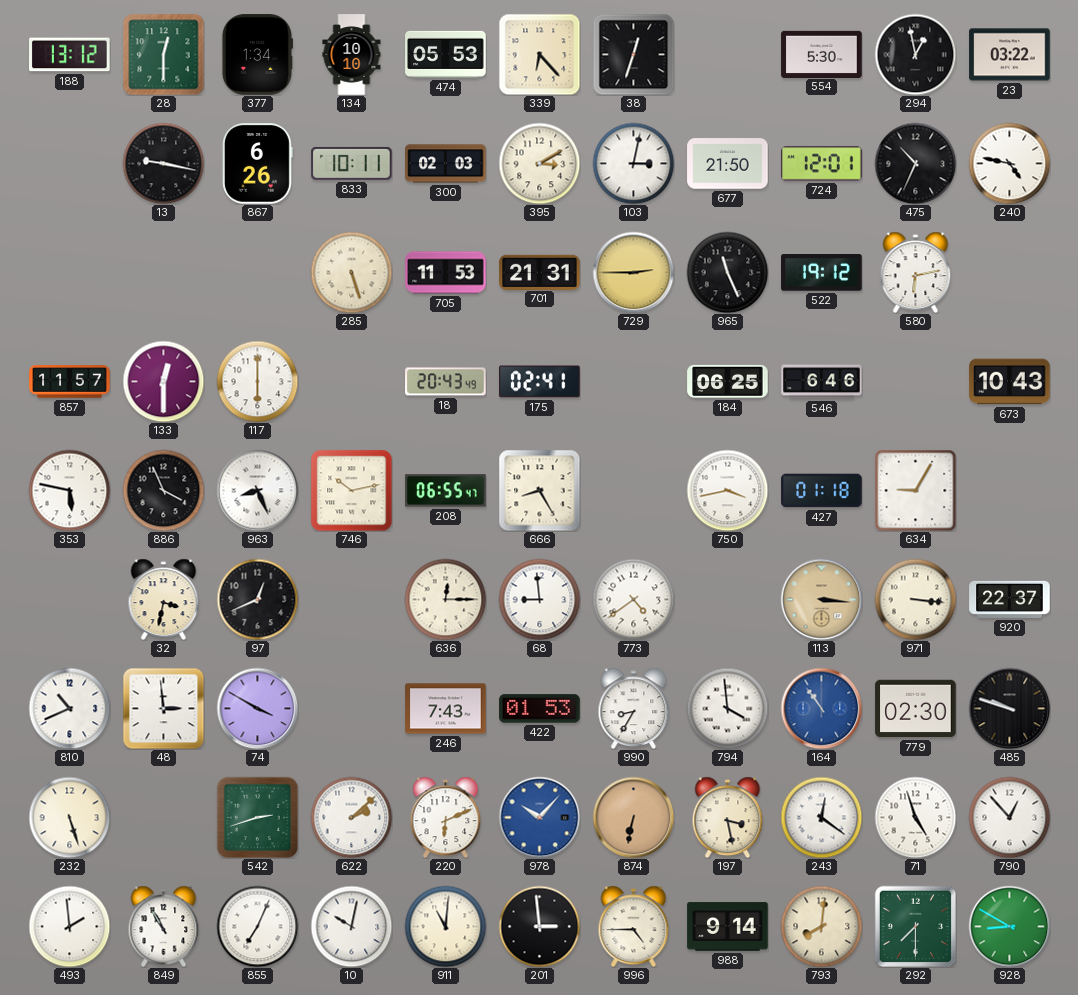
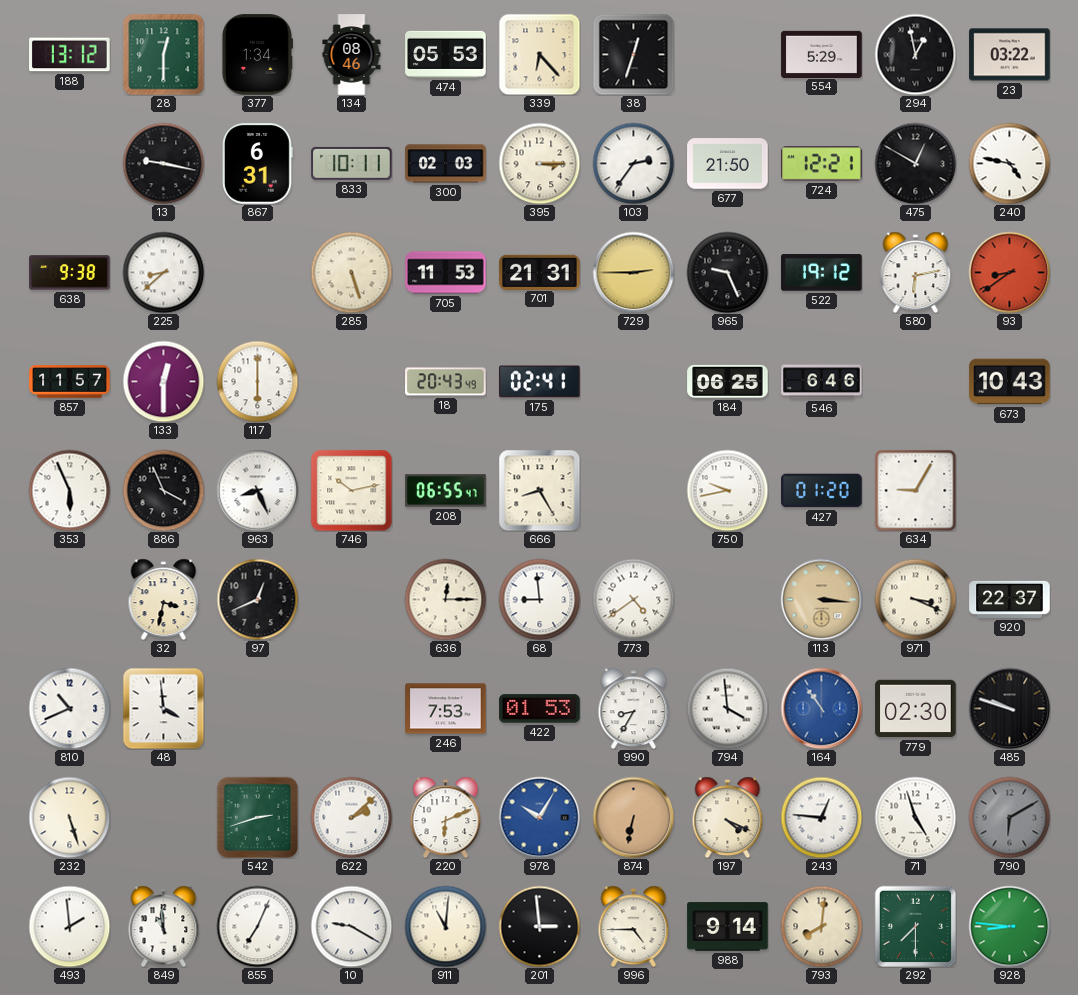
134: 10:10 -> 08:46 (352, 55)
554: 5:30 -> 5:29 (822, 54)
867: 6:26 -> 6:31 (258, 164)
395: 3:10 -> 3:15 (539, 163)
103: 3:02 -> 2:36 (633, 163)
724: 12:01 -> 12:21 (822, 164)
475: 10:34 -> 12:50 (915, 163)
638: none -> 9:38 (70, 273)
225: none -> 8:38 (163, 272)
965: 11:26 -> 9:26 (727, 272)
93: none -> 8:39 (1009, 272)
353: 5:47 -> 5:56 (69, 490)
750: 3:43 -> 9:43 (727, 490)
427: 01:18 -> 01:20 (822, 491)
971: 3:16 -> 3:19 (915, 599)
48: 2:59 -> 3:59 (163, 708)
74: 3:50 -> none (257, 708)
246: 7:43 -> 7:53 (446, 709)
978: 10:07 -> 10:05 (539, 817)
197: 3:28 -> 4:19 (728, 817)
243: 12:21 -> 12:46 (821, 817)
790: 12:53 -> 6:10 (1009, 817)
790 dial: white -> grey (1009, 817)
849: 10:55 -> 10:59 (164, 926)
10: 10:02 -> 9:20 (351, 926)
928: 8:50 -> 8:46 (1009, 926)
